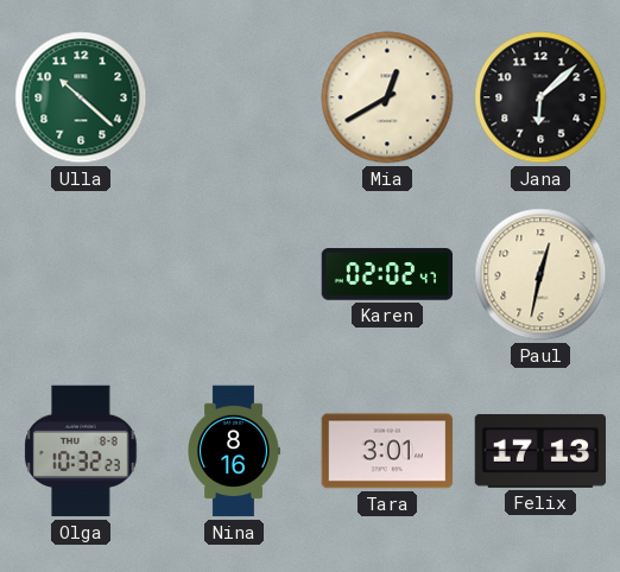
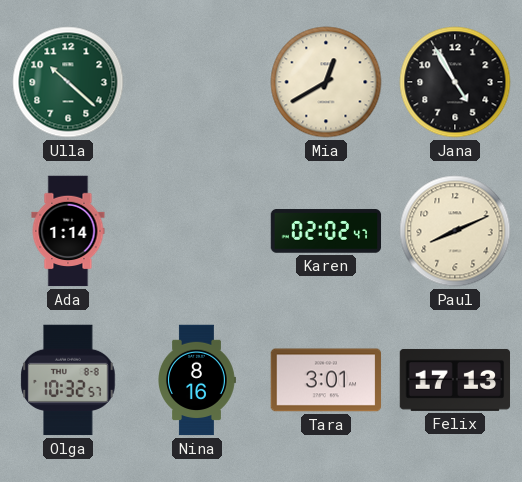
Jana: 6:08 -> 4:55 (455, 82)
Ada: none -> 1:14 (68, 231)
Paul: 12:32 -> 8:11 (455, 231)
Olga: 10:32:23 -> 10:32:57 (68, 380)
